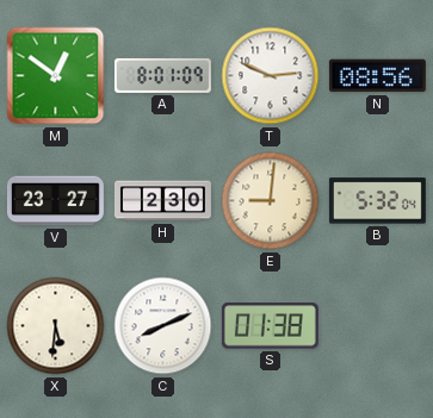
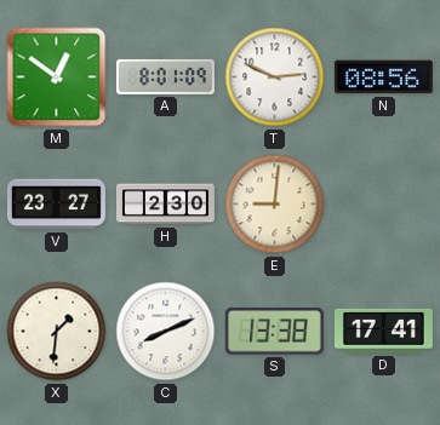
B: 5:32 -> none (377, 201)
X: 5:31 -> 1:31 (57, 332)
S: 01:38 -> 13:38 (274, 332)
D: none -> 17:41 (383, 331)
